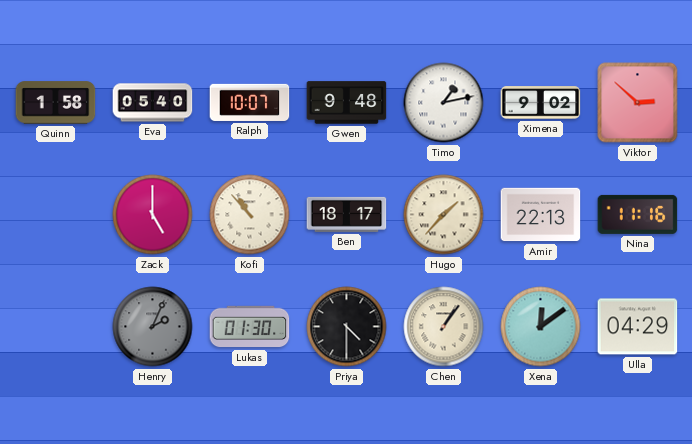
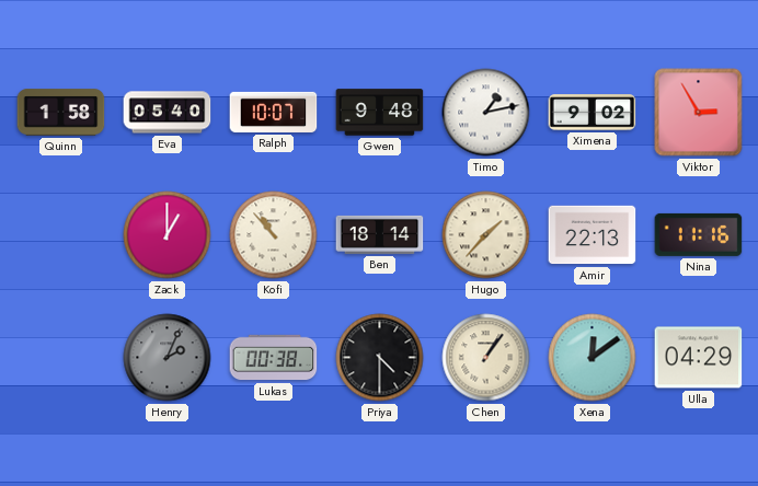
Viktor: 2:52 -> 2:55 (699, 113)
Zack: 5:00 -> 1:00 (168, 235)
Ben: 18:17 -> 18:14 (380, 234)
Lukas: 01:30 -> 00:38 (274, 358)
